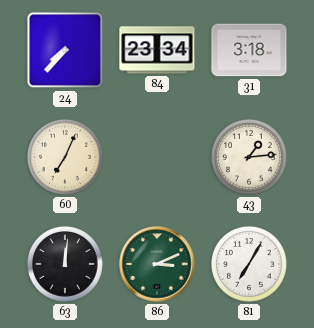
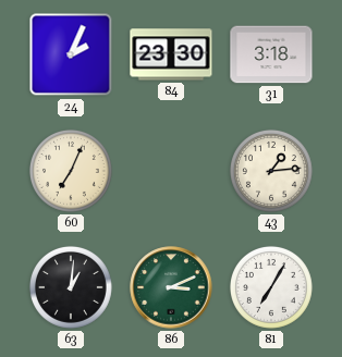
24: 7:37 -> 2:04 (71, 54)
84: 23:34 -> 23:30 (171, 54)
63: 12:01 -> 1:01 (71, 287)
